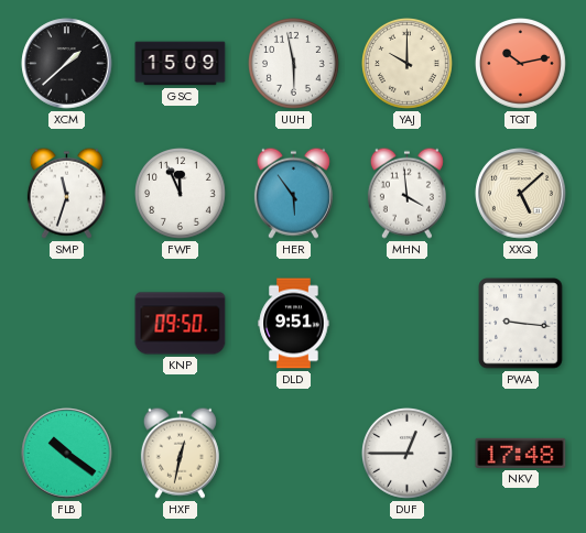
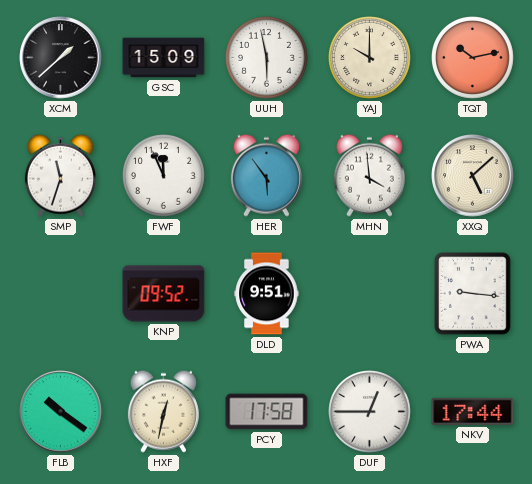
KNP: 09:50 -> 09:52 (164, 294)
PCY: none -> 17:58 (267, 412)
NKV: 17:48 -> 17:44 (473, 411)
